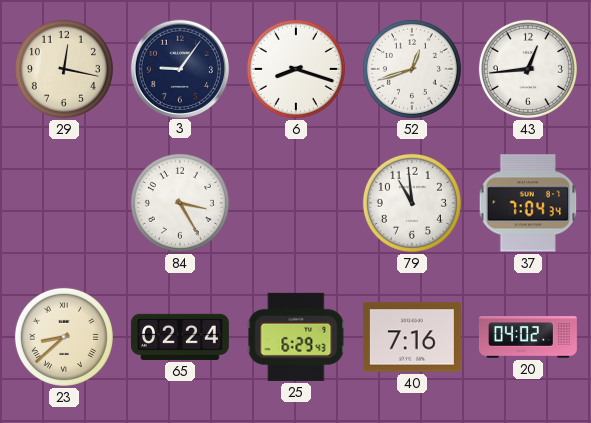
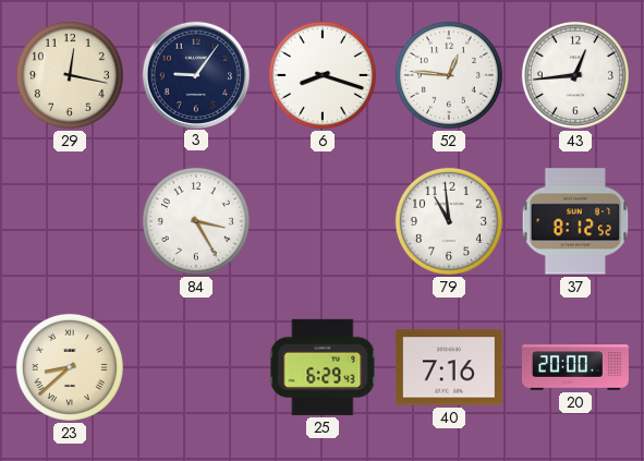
52: 12:42 -> 12:46 (449, 75)
37: 7:04 -> 8:12 (575, 221)
65: 02:24 -> none (180, 337)
20: 04:02 -> 20:00 (575, 367)
